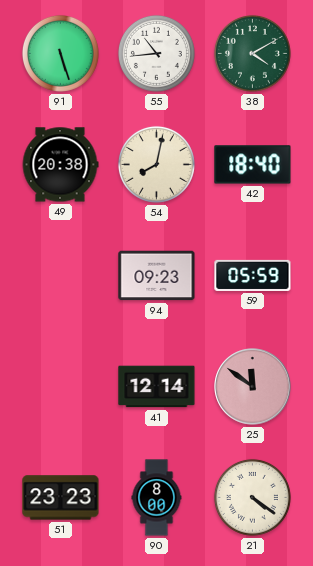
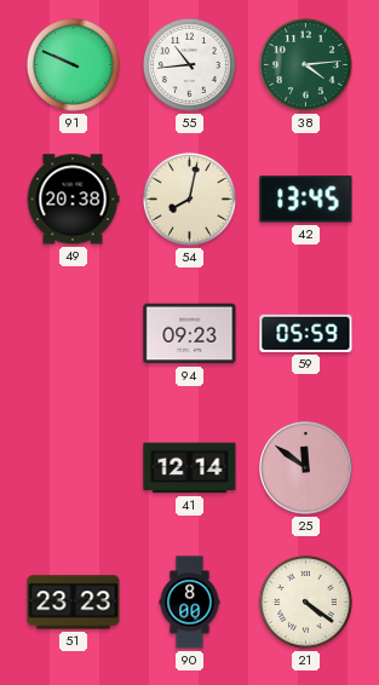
91: 5:27 -> 9:49 (73, 64)
38: 4:10 -> 4:14 (305, 64)
42: 18:40 -> 13:45 (306, 200)
